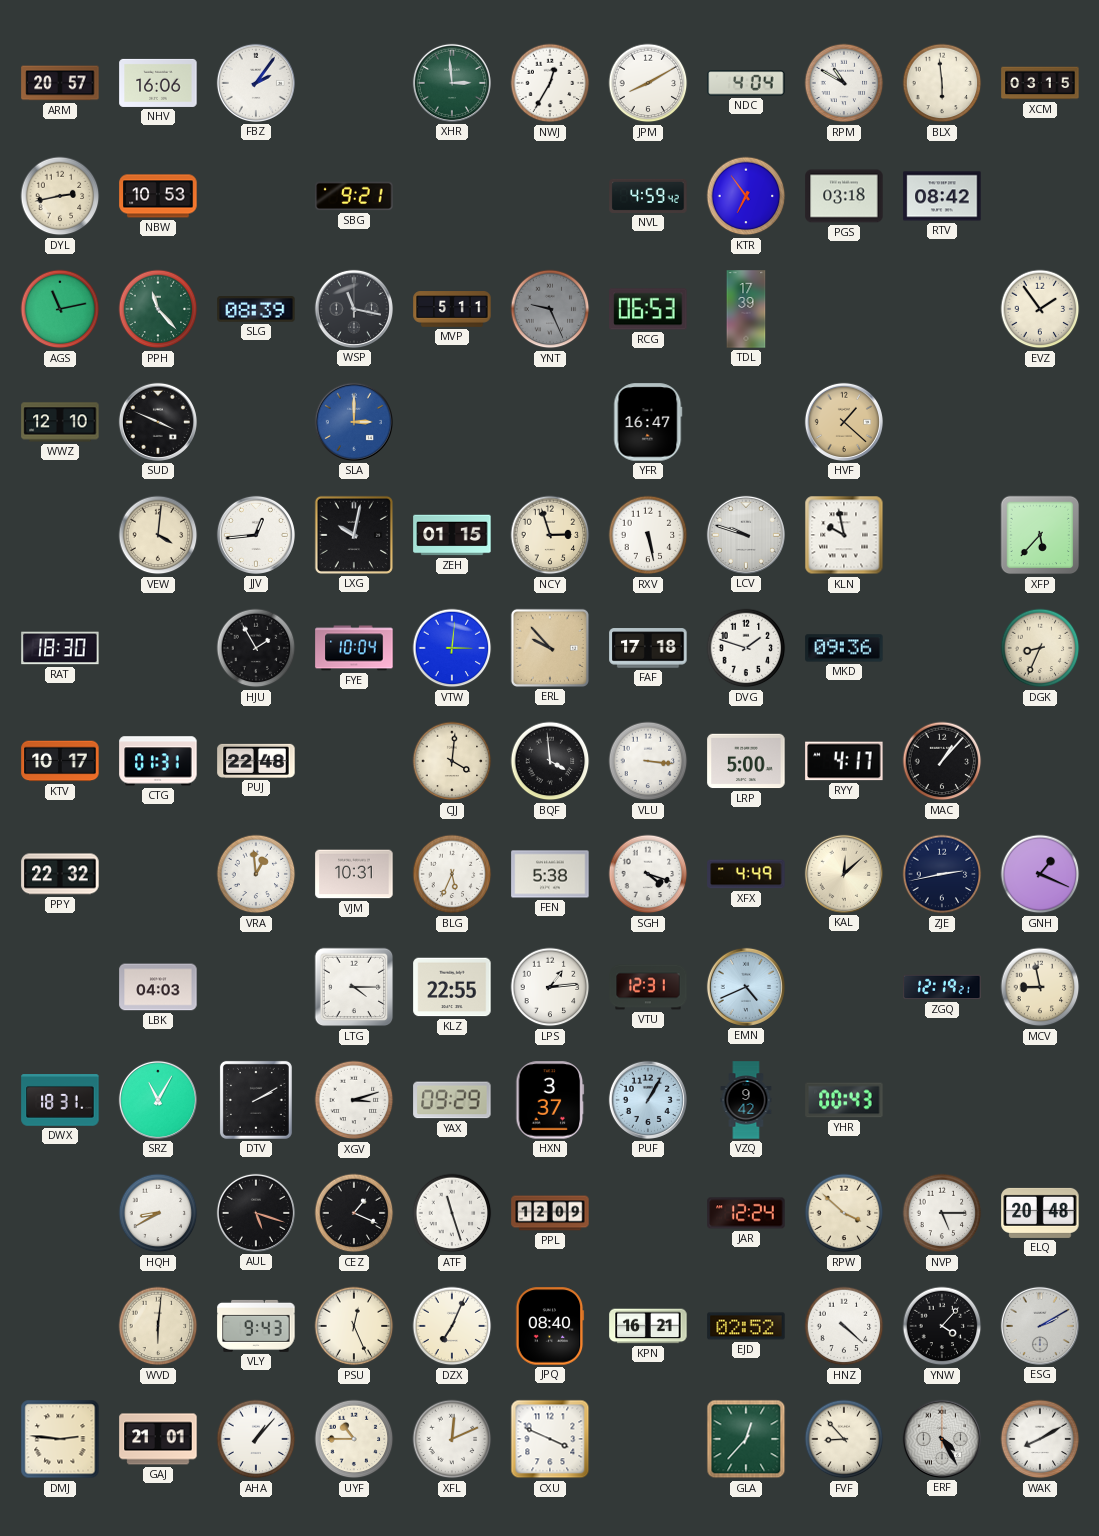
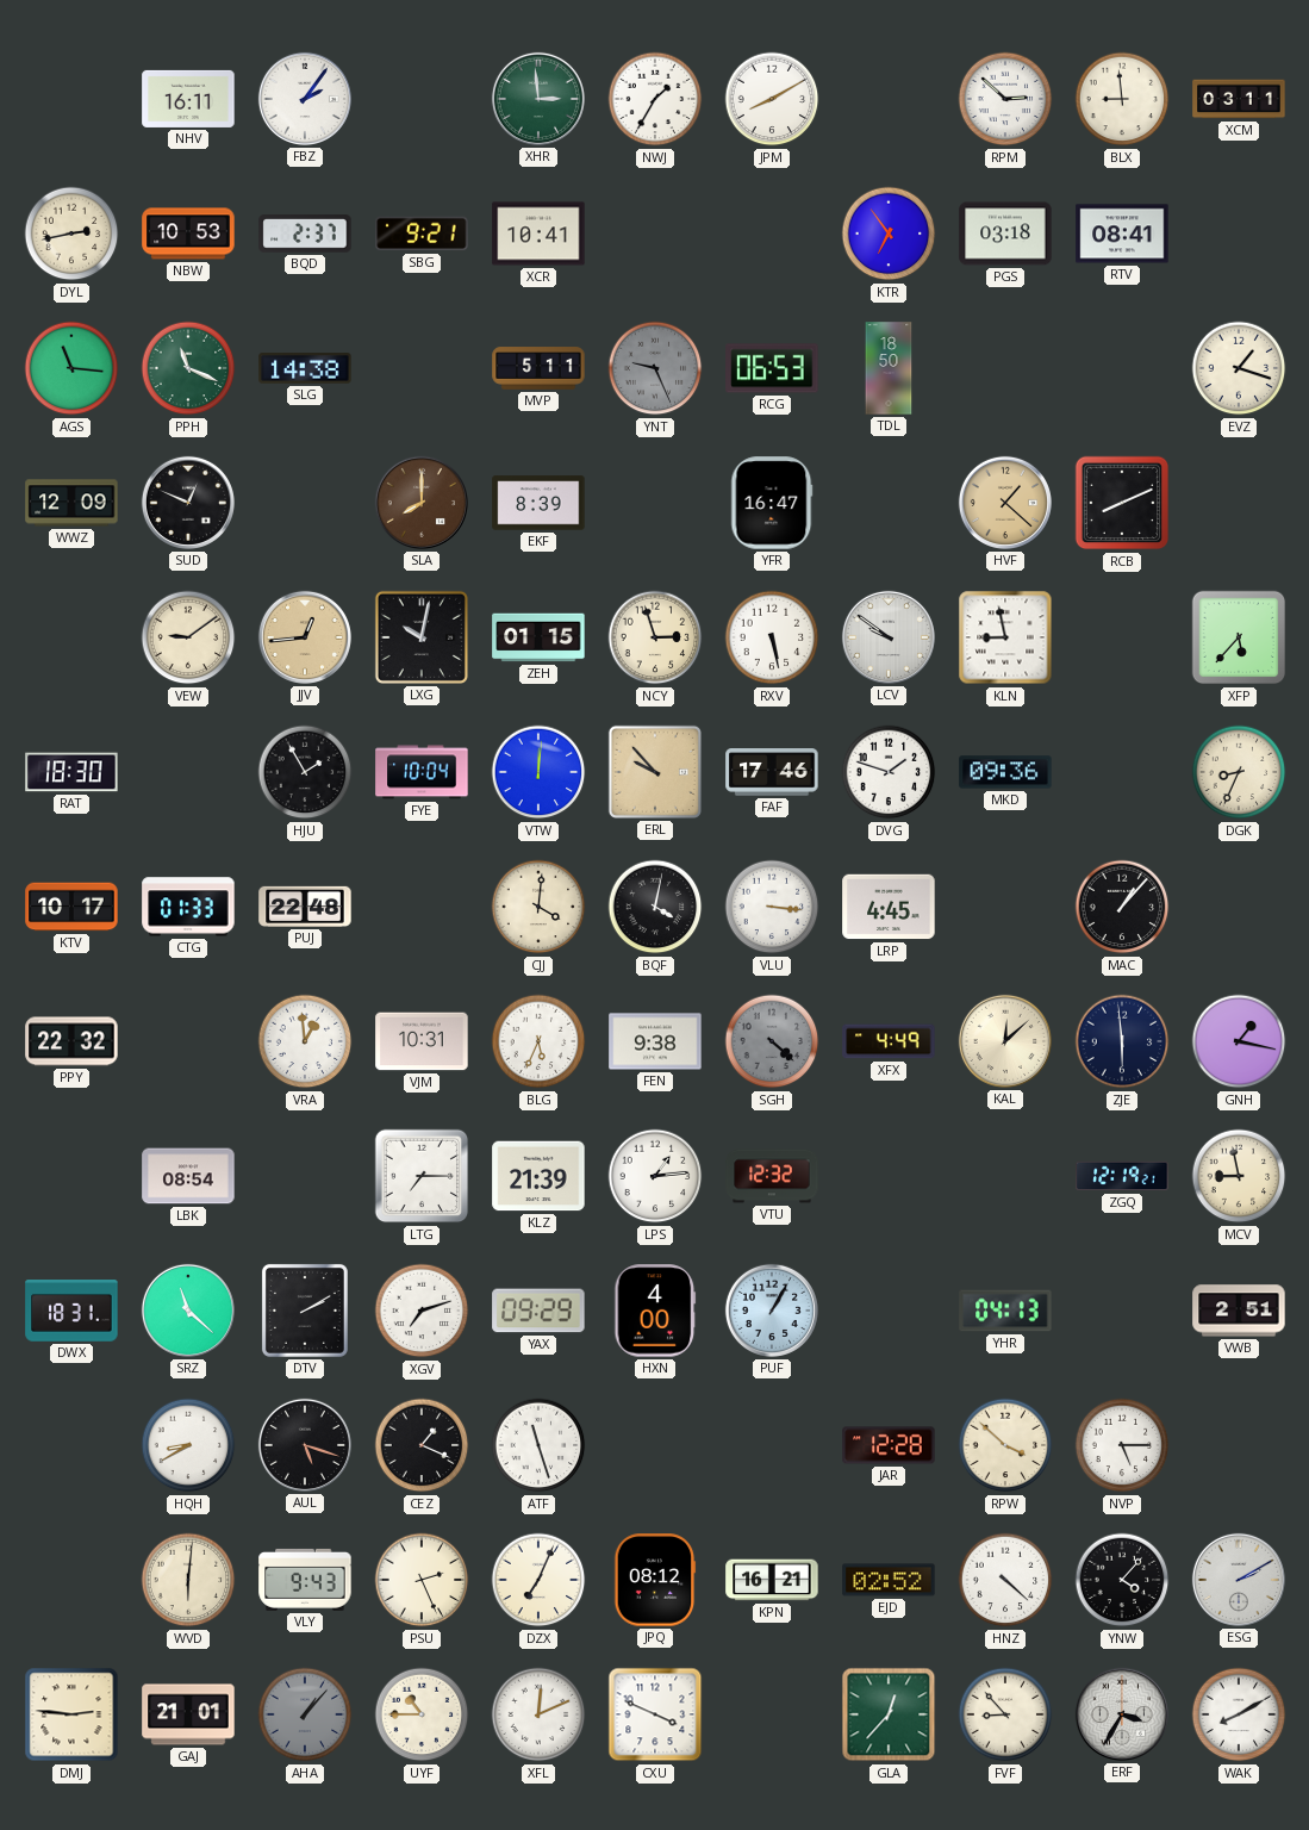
ARM: 20:57 -> none (60, 83)
NHV: 16:06 -> 16:11 (188, 99)
NWJ: 12:35 -> 1:35 (655, 99)
NDC: 4:04 -> none (746, 83)
RPM: 10:50 -> 2:52 (1005, 99)
BLX: 5:59 -> 8:59 (1122, 99)
XCM: 03:15 -> 03:11 (1239, 99)
BQD: none -> 2:37 (305, 235)
XCR: none -> 10:41 (538, 234)
NVL: 4:59 -> none (648, 196)
RTV: 08:42 -> 08:41 (1122, 234)
AGS: 11:13 -> 11:16 (71, 368)
PPH: 11:23 -> 11:19 (188, 368)
SLG: 08:39 -> 14:38 (305, 368)
WSP: 11:17 -> none (354, 309)
TDL: 17:39 -> 18:50 (889, 368)
EVZ: 1:54 -> 1:18 (1239, 368)
WWZ: 12:10 -> 12:09 (71, 503)
SUD: 3:49 -> 12:49 (188, 503)
SLA: 3:00 -> 8:00 (422, 503)
SLA dial: blue -> brown (422, 503)
EKF: none -> 8:39 (538, 503)
RCB: none -> 8:11 (1122, 503)
VEW: 4:01 -> 9:09 (188, 637)
JJV dial: white -> champagne (305, 637)
LCV: 9:48 -> 9:51 (889, 637)
KLN: 9:58 -> 8:58 (1005, 637)
VTW: 3:01 -> 12:01 (538, 772)
FAF: 17:18 -> 17:46 (772, 772)
CTG: 01:31 -> 01:33 (188, 907)
BQF: 3:59 -> 4:02 (655, 907)
LRP: 5:00 -> 4:45 (889, 907)
RYY: 4:17 -> none (844, 761)
FEN: 5:38 -> 9:38 (655, 1041)
SGH: 4:18 -> 4:22 (772, 1041)
SGH dial: white -> grey (772, 1041)
ZJE: 2:43 -> 5:59 (1122, 1041)
GNH: 1:19 -> 1:17 (1239, 1041)
LBK: 04:03 -> 08:54 (188, 1176)
LTG: 4:15 -> 7:15 (422, 1176)
KLZ: 22:55 -> 21:39 (538, 1176)
VTU: 12:31 -> 12:32 (772, 1176)
EMN: 4:41 -> none (746, 987)
SRZ: 11:05 -> 11:22 (188, 1311)
XGV: 3:12 -> 7:12 (422, 1311)
HXN: 3:37 -> 4:00 (655, 1311)
VZQ: 9:42 -> none (746, 1100)
YHR: 00:43 -> 04:13 (1005, 1311)
VWB: none -> 2:51 (1239, 1311)
PPL: 12:09 -> none (550, 1213)
JAR: 12:24 -> 12:28 (889, 1445)
ELQ: 20:48 -> none (1040, 1213)
PSU: 12:26 -> 2:26 (422, 1580)
JPQ: 08:40 -> 08:12 (655, 1580)
AHA dial: white -> grey (305, 1714)
ERF: 4:25 -> 3:35 (1122, 1714)
